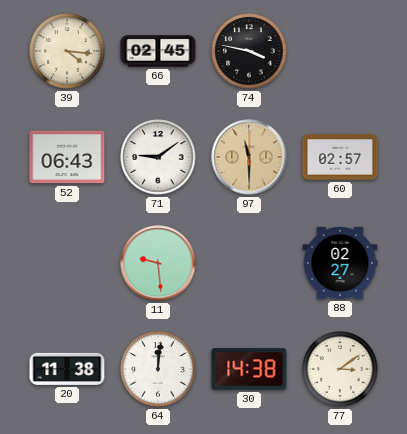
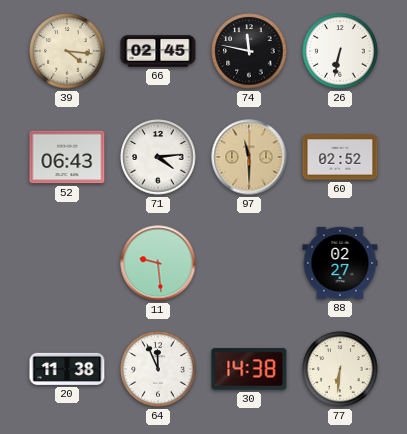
74: 3:47 -> 11:47 (249, 51)
26: none -> 6:32 (340, 51)
71: 9:09 -> 4:14 (158, 157)
60: 02:57 -> 02:52 (340, 157)
64: 12:01 -> 11:56 (158, 369)
77: 3:09 -> 6:31 (340, 369)
